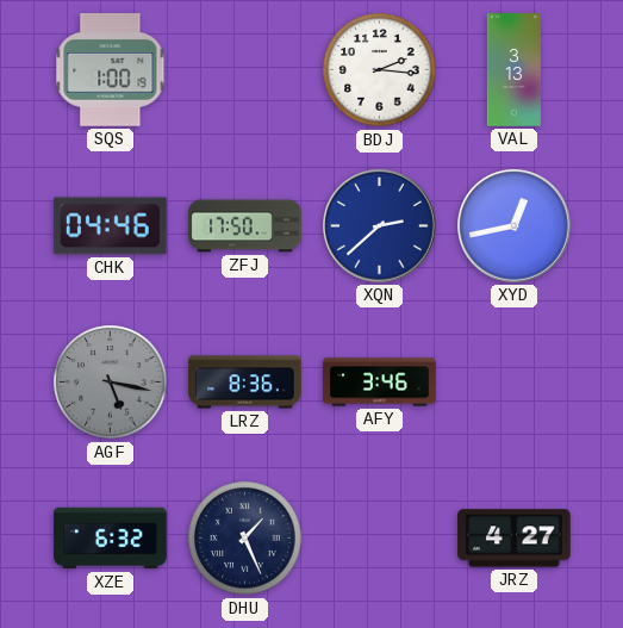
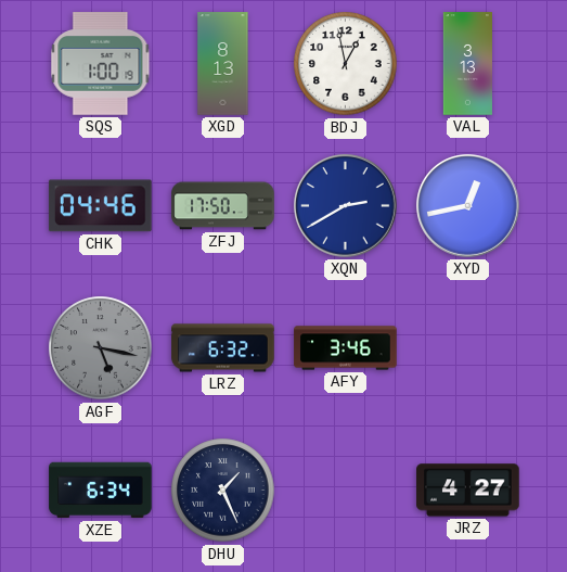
XGD: none -> 8:13 (223, 64)
BDJ: 2:16 -> 12:58 (346, 64)
XQN: 2:38 -> 2:40 (346, 206)
LRZ: 8:36 -> 6:32 (223, 348)
XZE: 6:32 -> 6:34 (101, 491)
